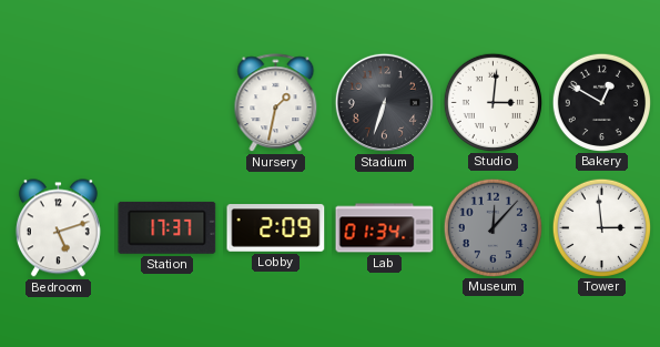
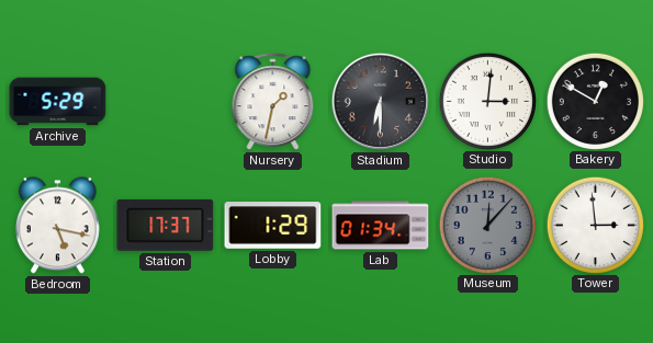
Archive: none -> 5:29 (58, 102)
Stadium: 6:33 -> 6:30 (380, 101)
Bedroom: 5:12 -> 5:17 (57, 226)
Lobby: 2:09 -> 1:29 (273, 226)
